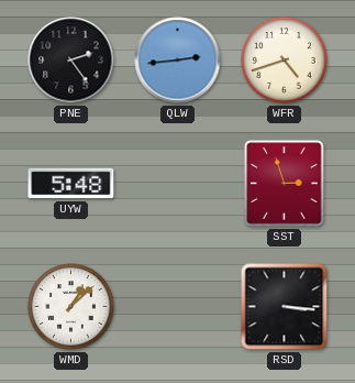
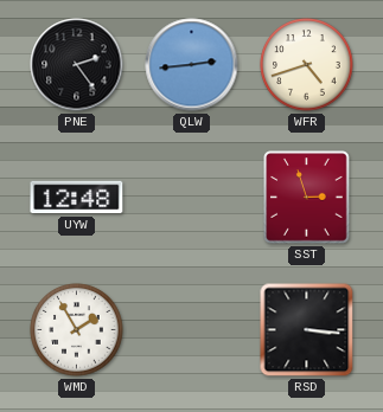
UYW: 5:48 -> 12:48 (77, 198)
WMD: 1:08 -> 1:55 (77, 330)
